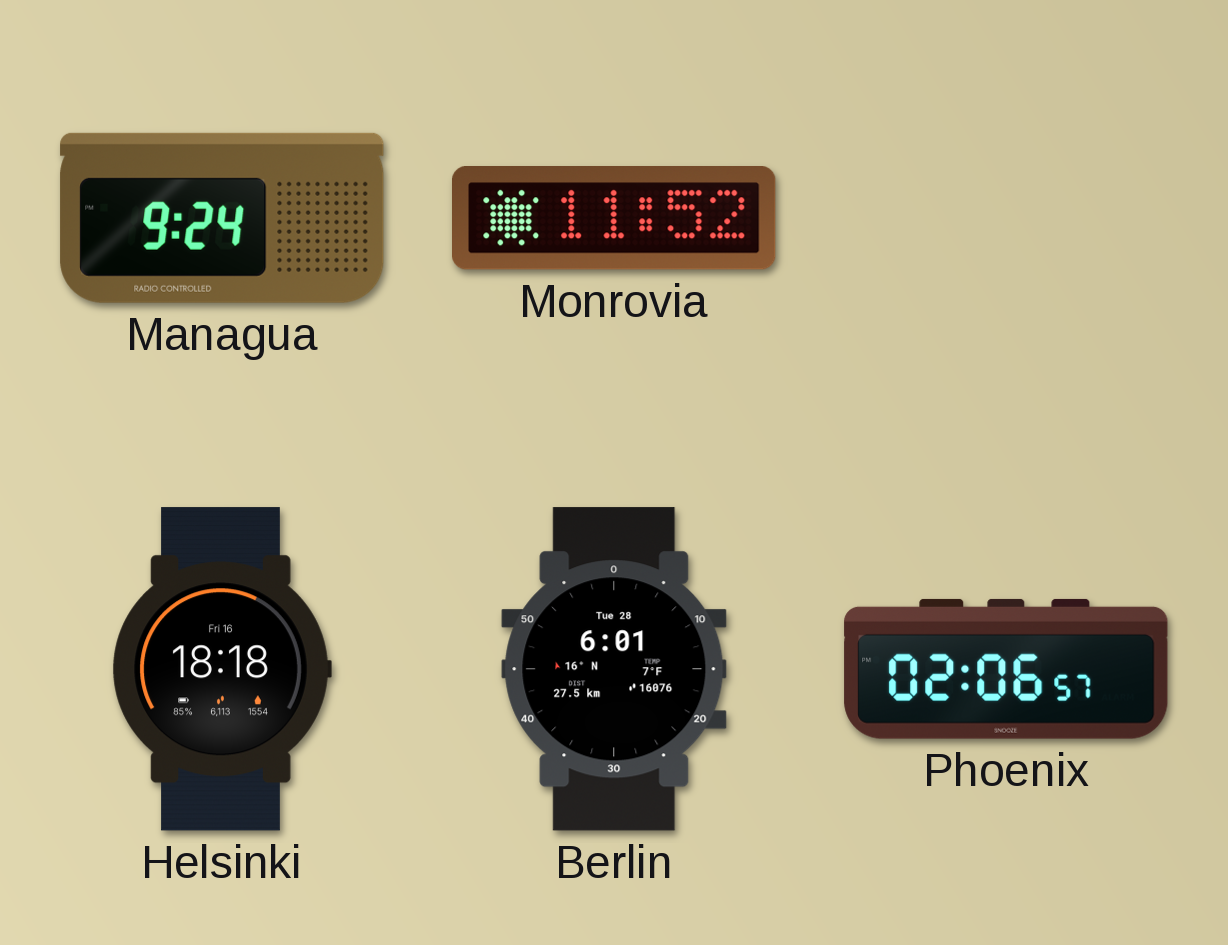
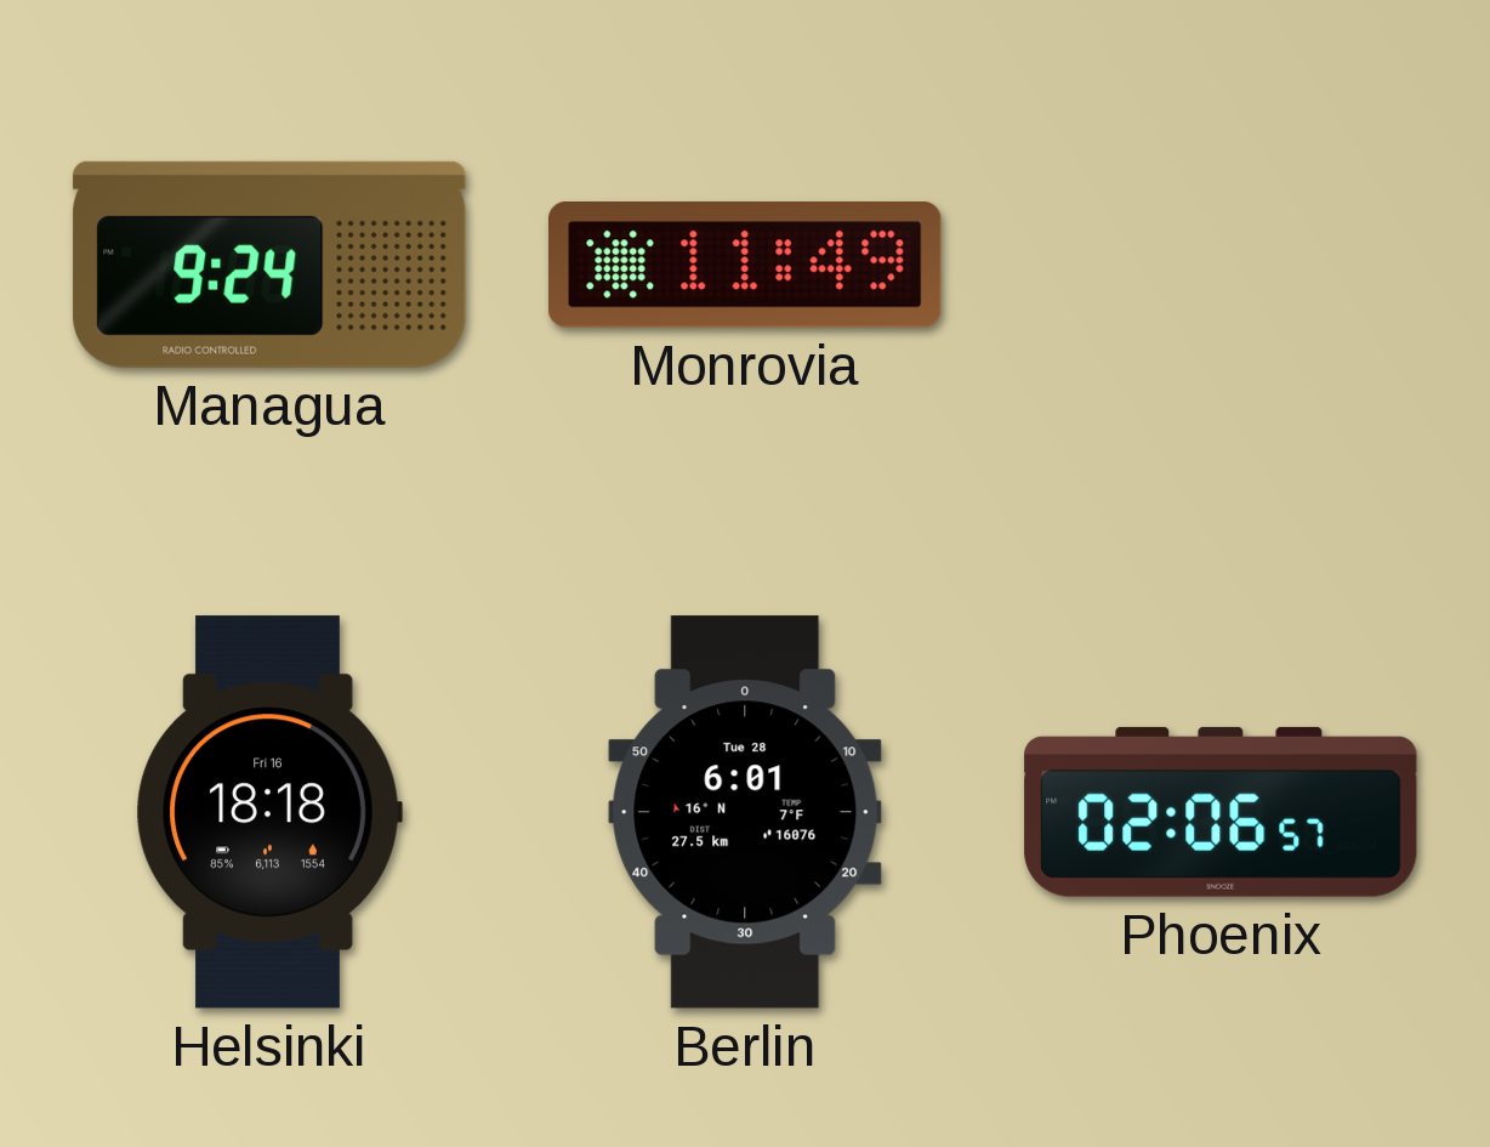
Monrovia: 11:52 -> 11:49 (746, 266)
